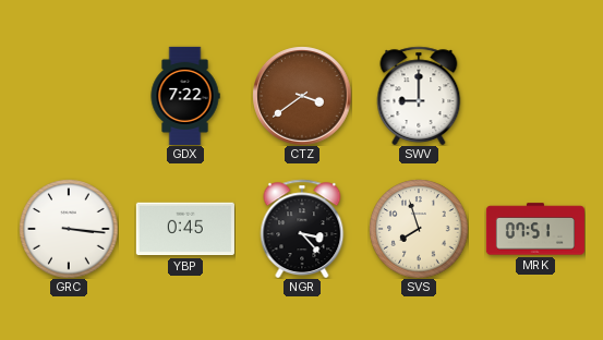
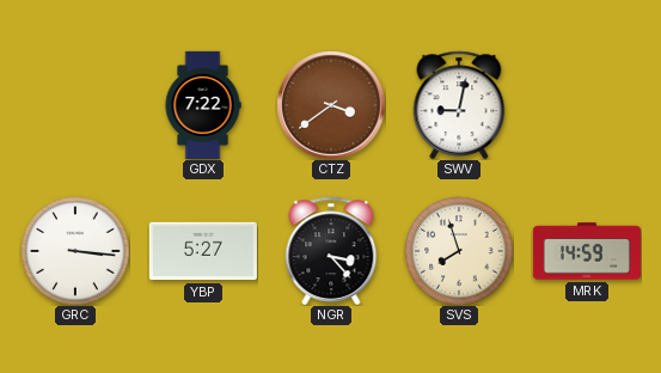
SWV: 9:00 -> 9:02 (459, 105)
YBP: 0:45 -> 5:27 (203, 251)
MRK: 07:51 -> 14:59 (587, 251)
